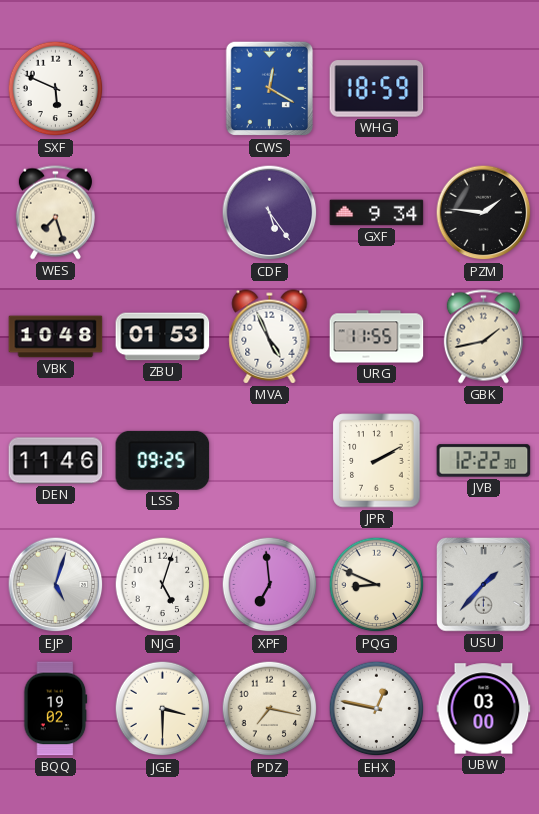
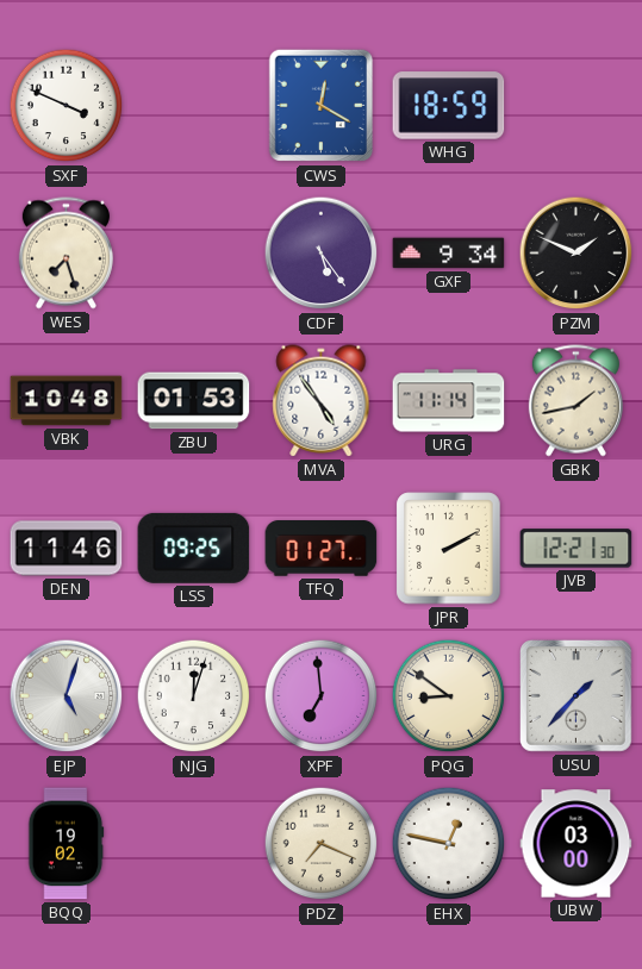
SXF: 5:49 -> 3:49 (67, 106)
PZM: 1:46 -> 1:49 (576, 254)
MVA: 4:56 -> 4:54 (322, 401)
URG: 11:55 -> 11:14 (449, 401)
TFQ: none -> 01:27 (322, 549)
JVB: 12:22 -> 12:21 (576, 549)
NJG: 5:03 -> 12:03 (194, 696)
PQG: 8:49 -> 8:51 (449, 696)
JGE: 3:30 -> none (163, 709)
PDZ: 7:17 -> 7:19 (322, 844)
